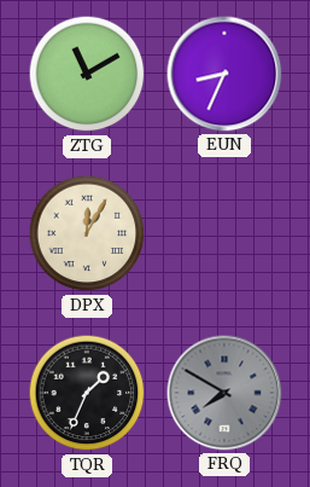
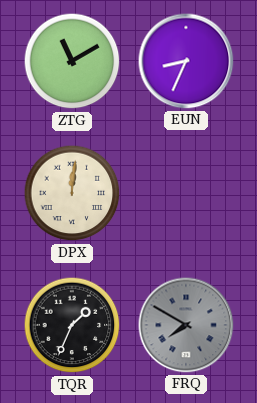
DPX: 12:05 -> 12:01 (72, 193)
